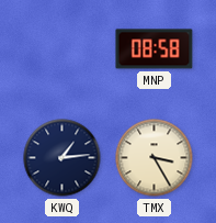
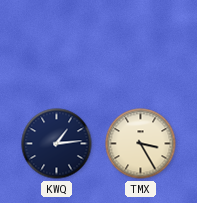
MNP: 08:58 -> none (155, 49)
